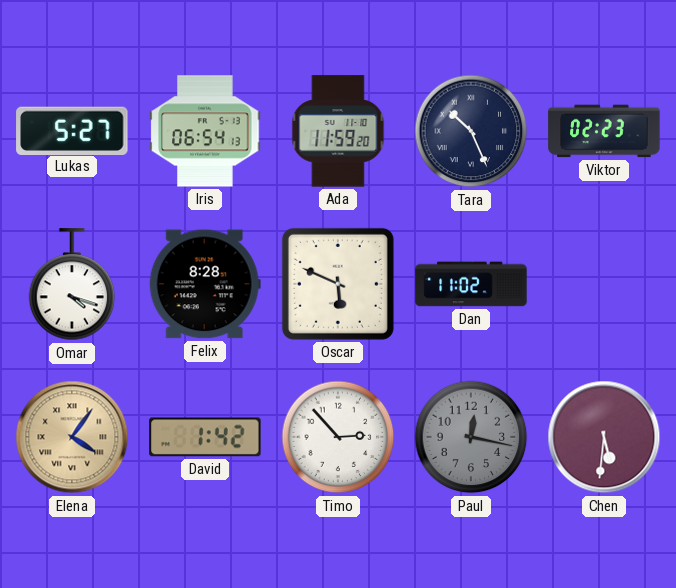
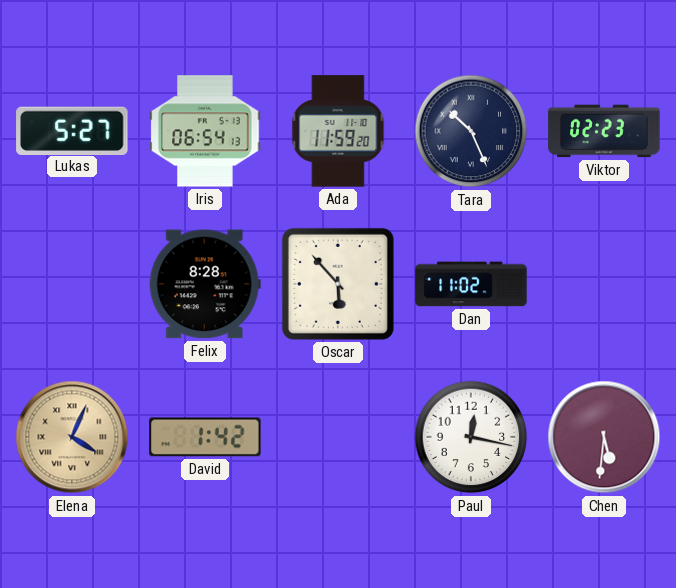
Omar: 4:18 -> none (72, 285)
Oscar: 5:49 -> 5:53 (338, 284)
Elena: 4:06 -> 4:04 (72, 437)
Timo: 2:53 -> none (338, 437)
Paul dial: grey -> white (471, 437)
